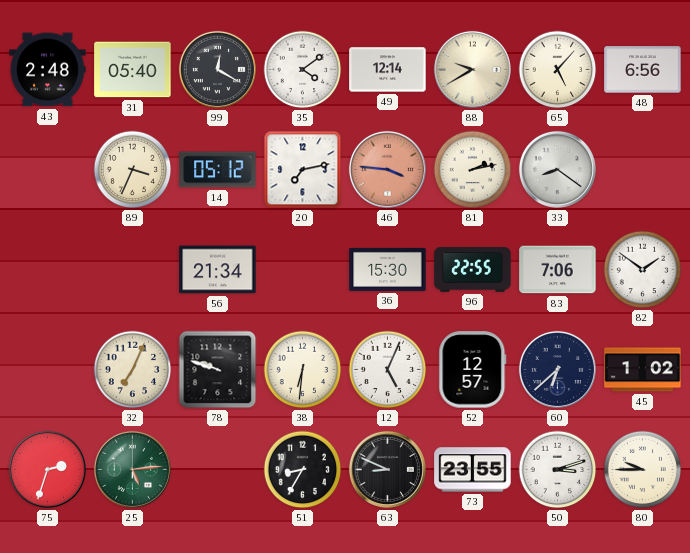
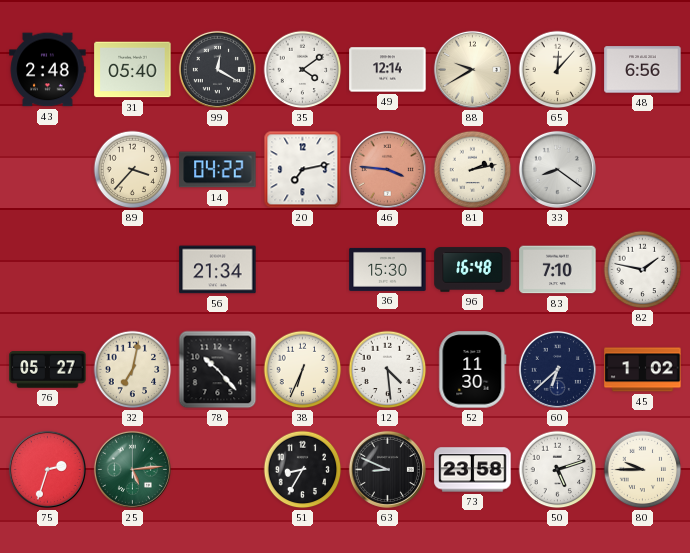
65: 5:07 -> 12:07 (558, 70)
89: 3:34 -> 3:37 (133, 170)
14: 05:12 -> 04:22 (218, 170)
96: 22:55 -> 16:48 (473, 270)
83: 7:06 -> 7:10 (558, 270)
82: 1:51 -> 1:47 (643, 270)
76: none -> 05:27 (48, 370)
32: 7:04 -> 7:02 (133, 370)
78: 9:48 -> 10:23 (218, 370)
38: 6:31 -> 6:34 (303, 370)
12: 5:04 -> 4:29 (388, 370)
52: 12:57 -> 11:30 (473, 370)
73: 23:55 -> 23:58 (473, 470)
50: 3:12 -> 5:12 (558, 470)
